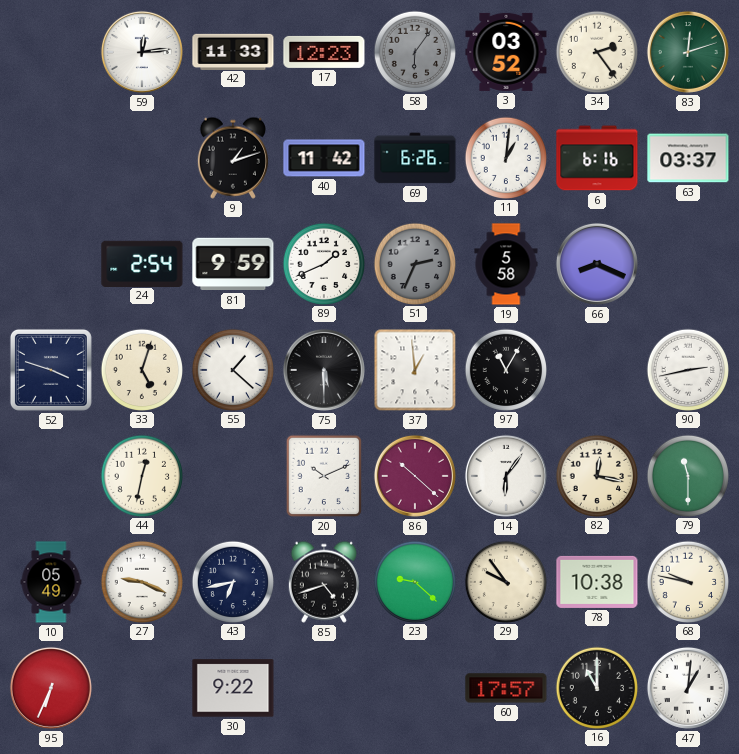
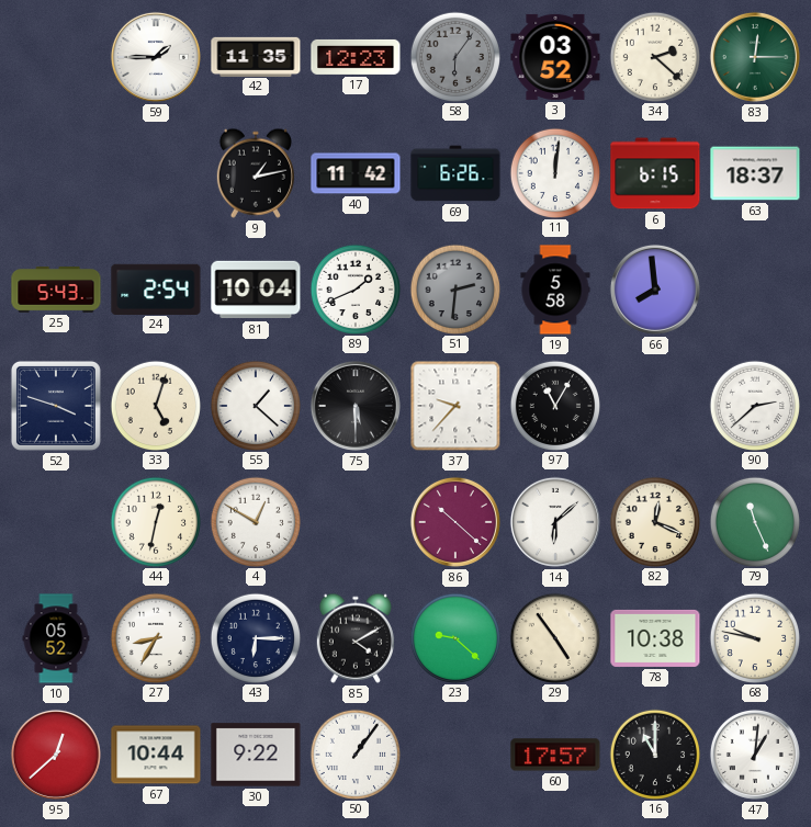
59: 12:14 -> 1:45 (156, 57)
42: 11:33 -> 11:35 (256, 56)
34: 2:24 -> 2:22 (654, 56)
83: 12:12 -> 12:15 (755, 57)
9: 1:12 -> 1:13 (256, 173)
11: 1:01 -> 12:01 (554, 172)
6: 6:16 -> 6:15 (655, 173)
63: 03:37 -> 18:37 (755, 173)
25: none -> 5:43 (56, 290)
81: 9:59 -> 10:04 (256, 290)
51: 2:34 -> 2:31 (454, 288)
66: 8:19 -> 7:59 (655, 290)
37: 12:59 -> 9:37 (455, 406)
90: 2:43 -> 2:38 (754, 405)
4: none -> 12:50 (255, 521)
20: 10:11 -> none (324, 476)
14: 6:06 -> 6:08 (555, 522)
82: 12:17 -> 12:19 (654, 521)
79: 11:30 -> 11:26 (754, 521)
10: 05:49 -> 05:52 (56, 638)
27: 9:19 -> 8:35 (155, 637)
43: 6:43 -> 6:15 (255, 637)
85: 4:42 -> 4:10 (356, 638)
29: 9:54 -> 4:54 (554, 637)
95: 6:34 -> 12:38 (56, 755)
67: none -> 10:44 (156, 755)
50: none -> 1:06 (354, 754)
